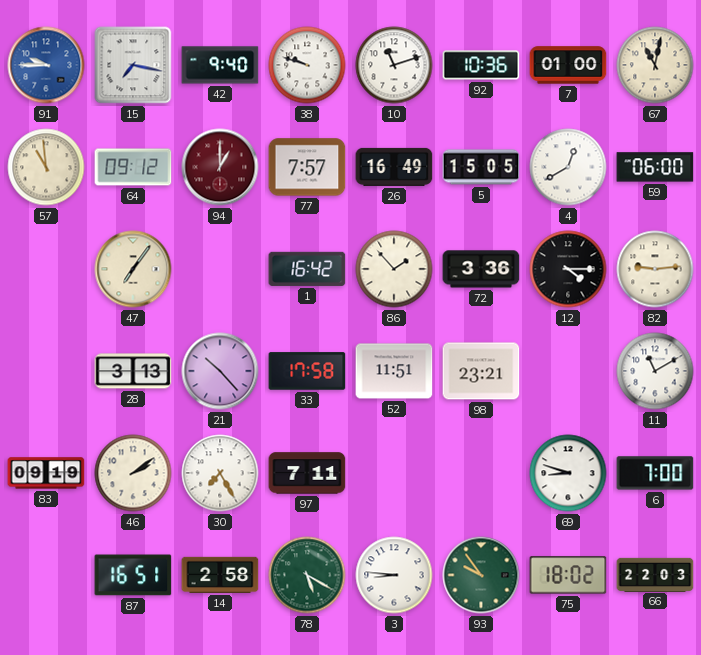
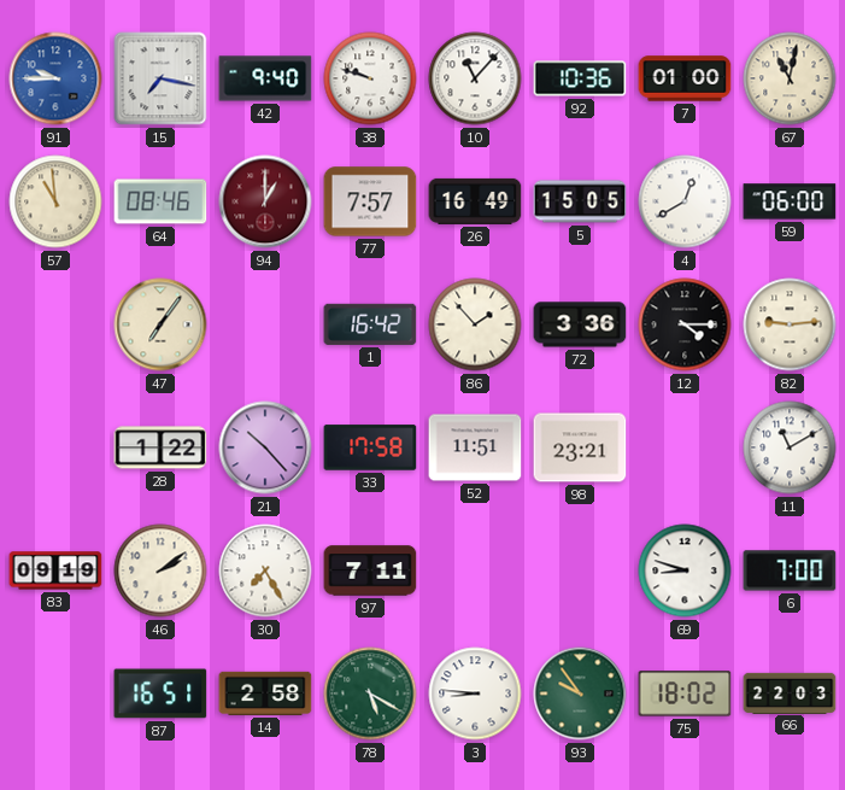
10: 11:12 -> 11:07 (475, 78)
64: 09:12 -> 08:46 (160, 201)
28: 3:13 -> 1:22 (160, 447)
